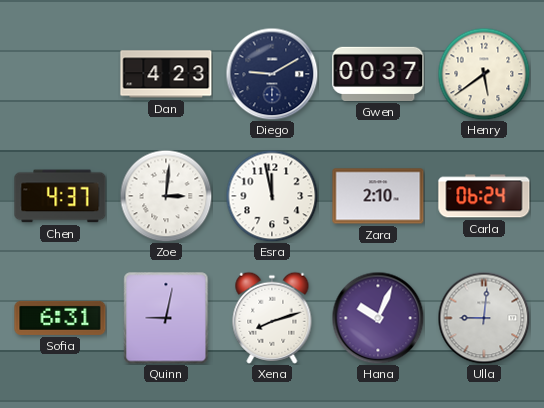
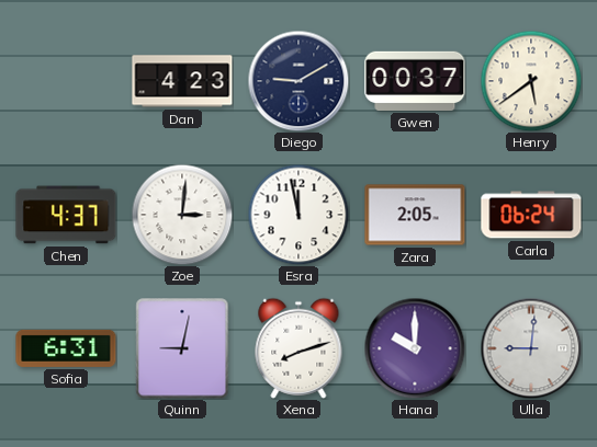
Zara: 2:10 -> 2:05 (415, 215)
Hana: 10:04 -> 10:00 (415, 348)
